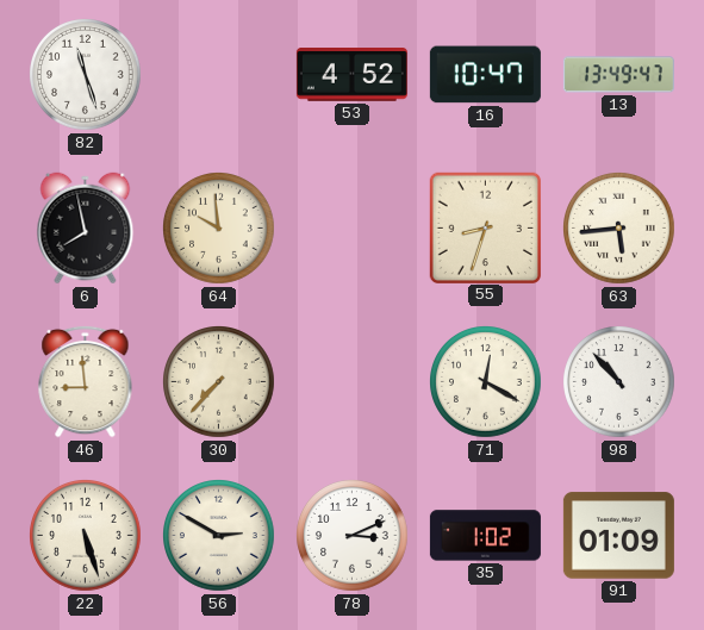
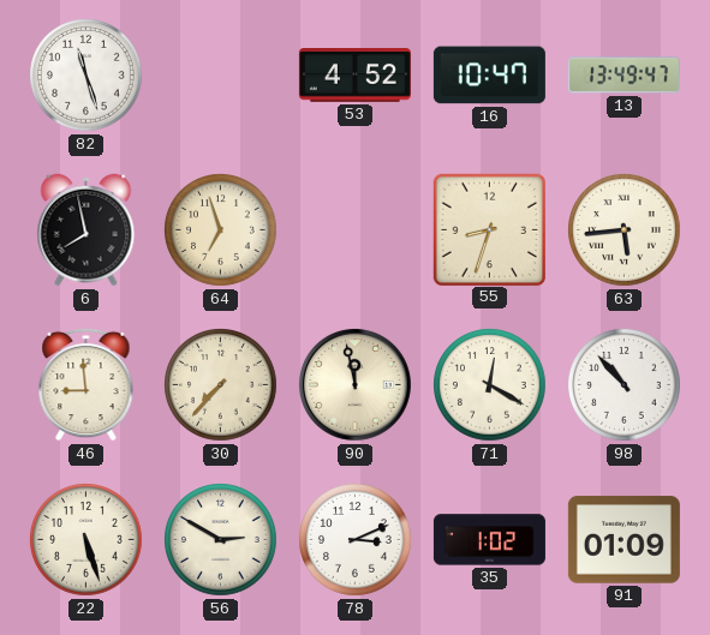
64: 9:59 -> 6:57 (221, 230)
90: none -> 11:58 (354, 384)
